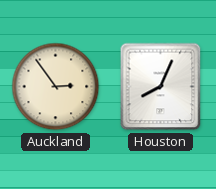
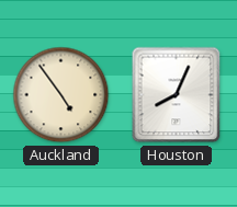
Auckland: 2:54 -> 4:54 (61, 95)
